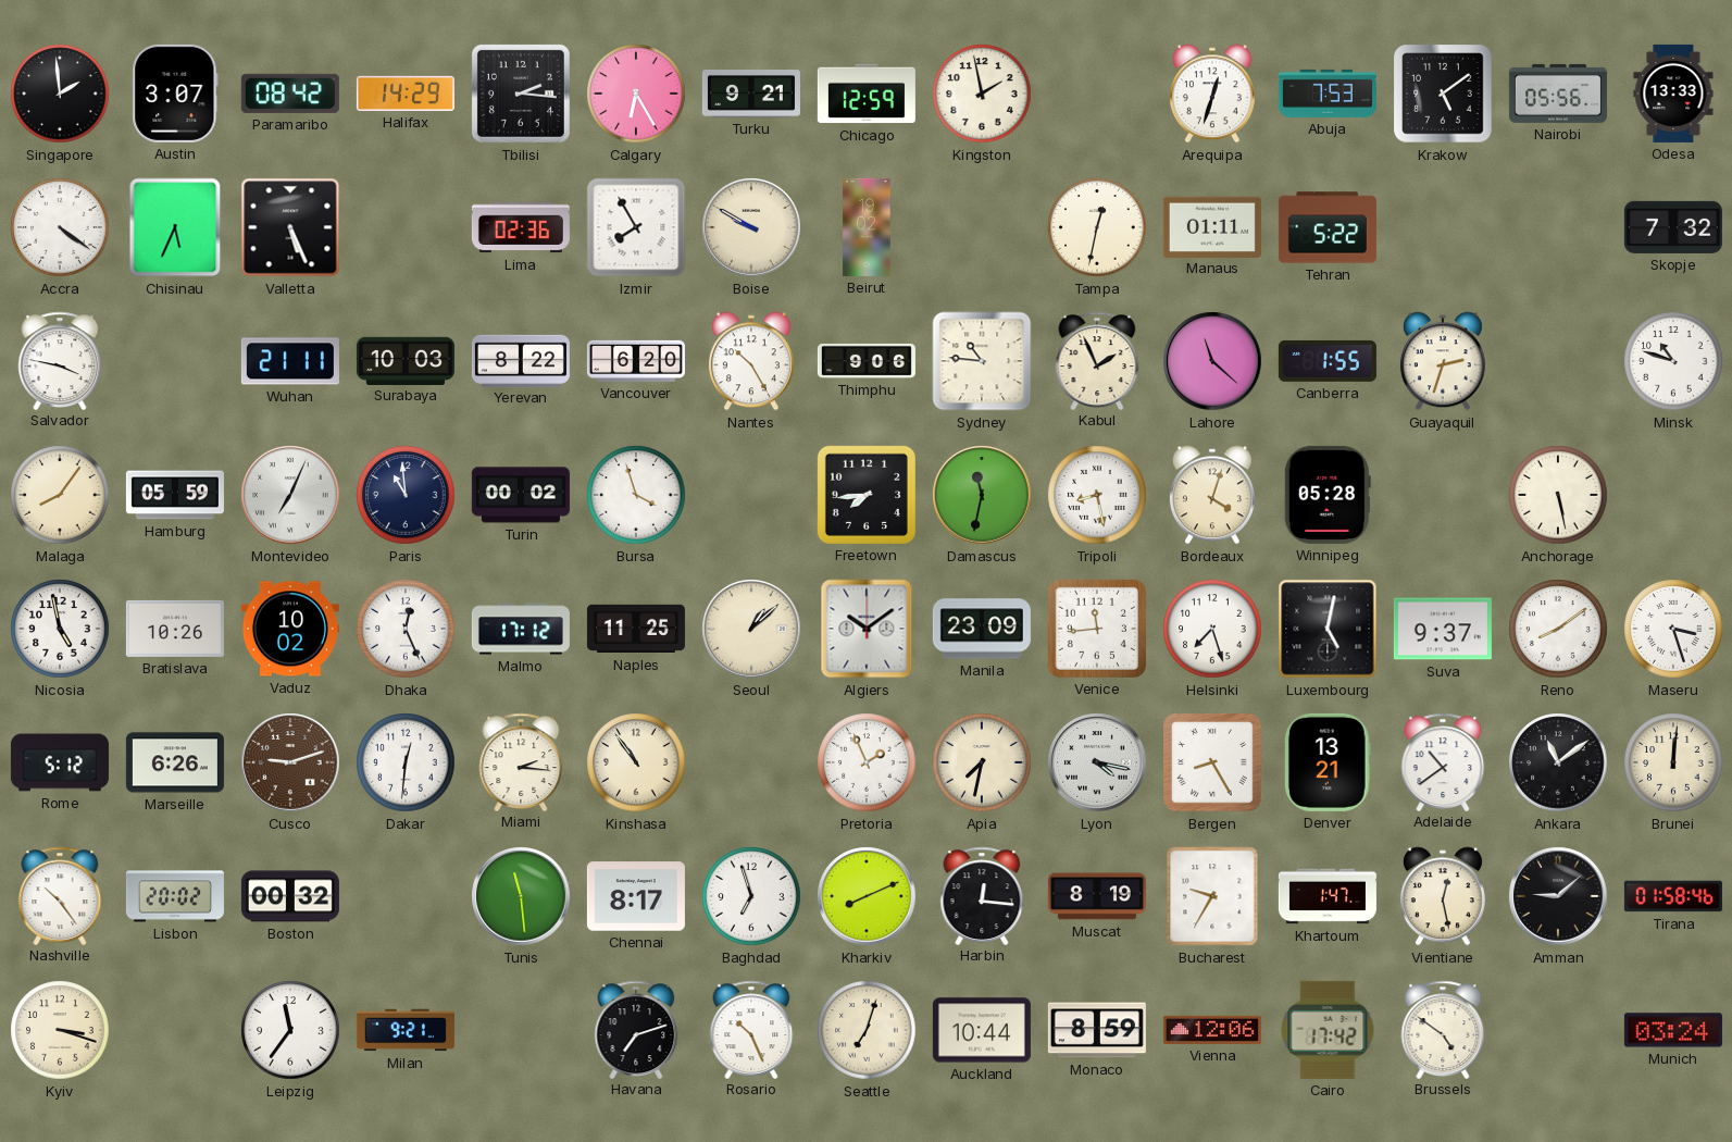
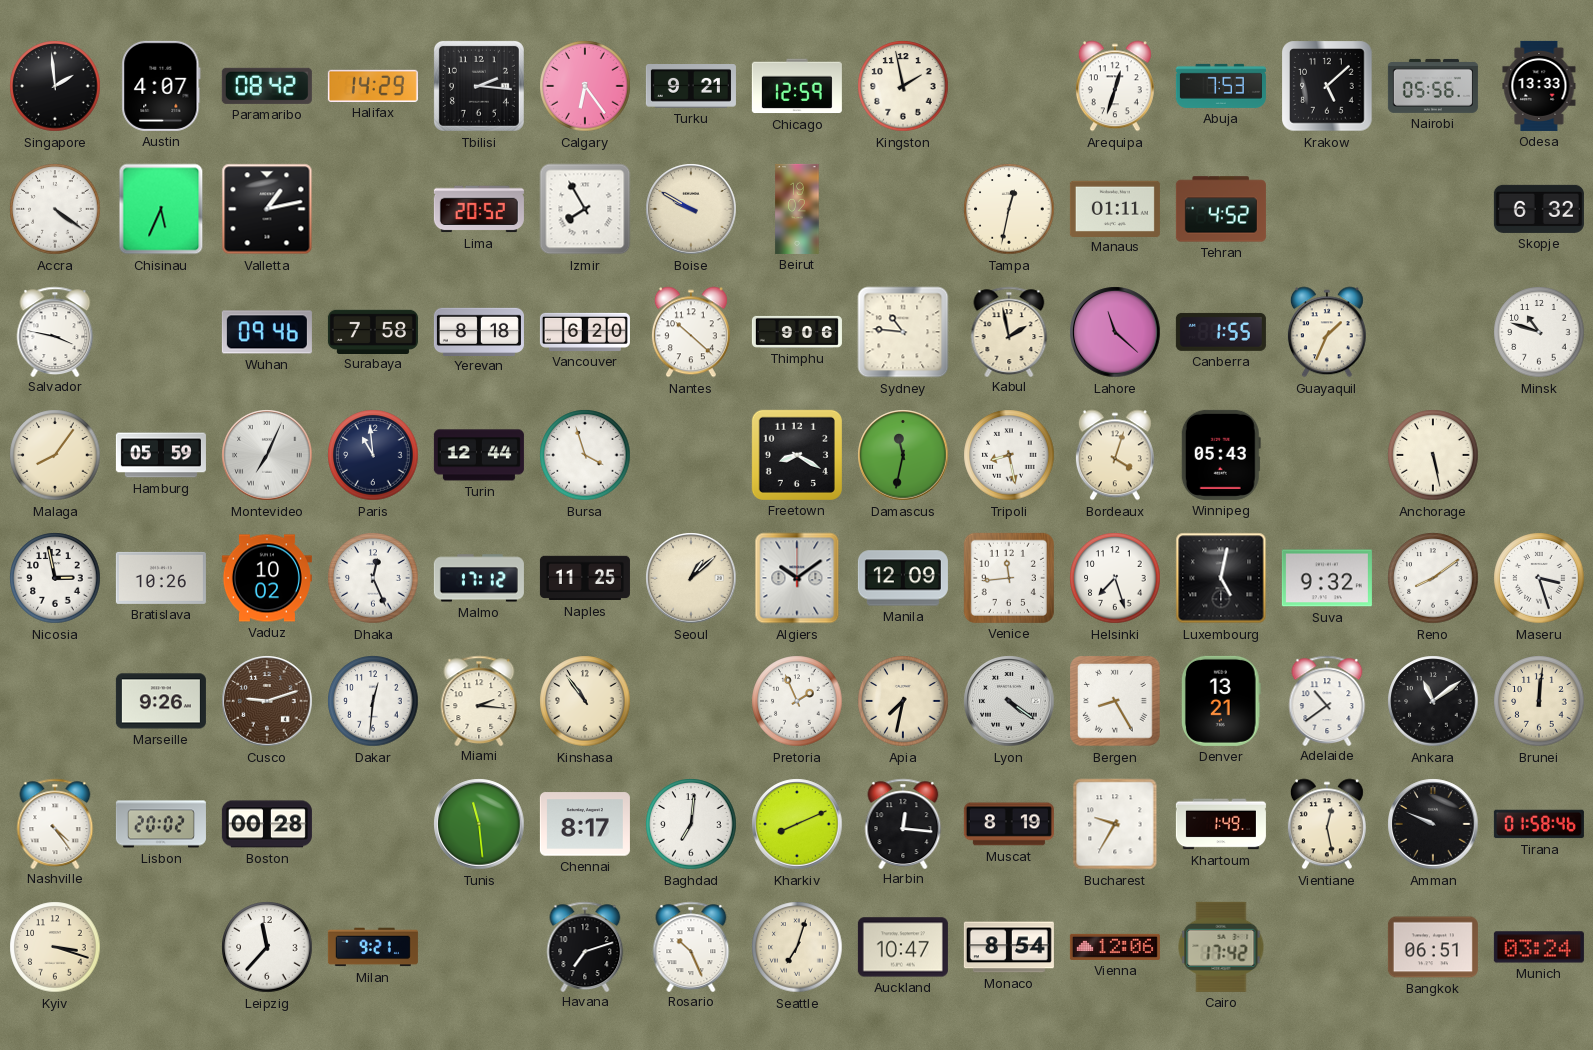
Austin: 3:07 -> 4:07 (161, 86)
Calgary: 6:25 -> 6:24 (585, 86)
Krakow: 5:09 -> 5:08 (1327, 86)
Valletta: 5:26 -> 1:13 (267, 209)
Lima: 02:36 -> 20:52 (479, 209)
Tehran: 5:22 -> 4:52 (1221, 209)
Skopje: 7:32 -> 6:32 (1539, 209)
Wuhan: 21:11 -> 09:46 (267, 332)
Surabaya: 10:03 -> 7:58 (373, 331)
Yerevan: 8:22 -> 8:18 (479, 331)
Nantes: 10:25 -> 10:22 (691, 332)
Kabul: 1:56 -> 1:58 (1009, 331)
Guayaquil: 2:33 -> 1:34 (1327, 332)
Turin: 00:02 -> 12:44 (479, 455)
Freetown: 7:44 -> 8:20 (797, 455)
Winnipeg: 05:28 -> 05:43 (1221, 455)
Nicosia: 4:58 -> 2:58 (55, 578)
Manila: 23:09 -> 12:09 (903, 578)
Suva: 9:37 -> 9:32 (1327, 578)
Rome: 5:12 -> none (60, 762)
Marseille: 6:26 -> 9:26 (161, 701)
Lyon: 4:17 -> 4:21 (1009, 701)
Nashville: 10:24 -> 4:24 (55, 823)
Boston: 00:32 -> 00:28 (267, 824)
Baghdad: 6:57 -> 7:01 (691, 824)
Khartoum: 1:47 -> 1:49 (1221, 824)
Amman: 9:08 -> 9:49 (1433, 824)
Leipzig: 11:36 -> 11:37 (267, 947)
Auckland: 10:44 -> 10:47 (903, 947)
Monaco: 8:59 -> 8:54 (1009, 947)
Brussels: 4:51 -> none (1443, 1029)
Bangkok: none -> 06:51 (1433, 947)
